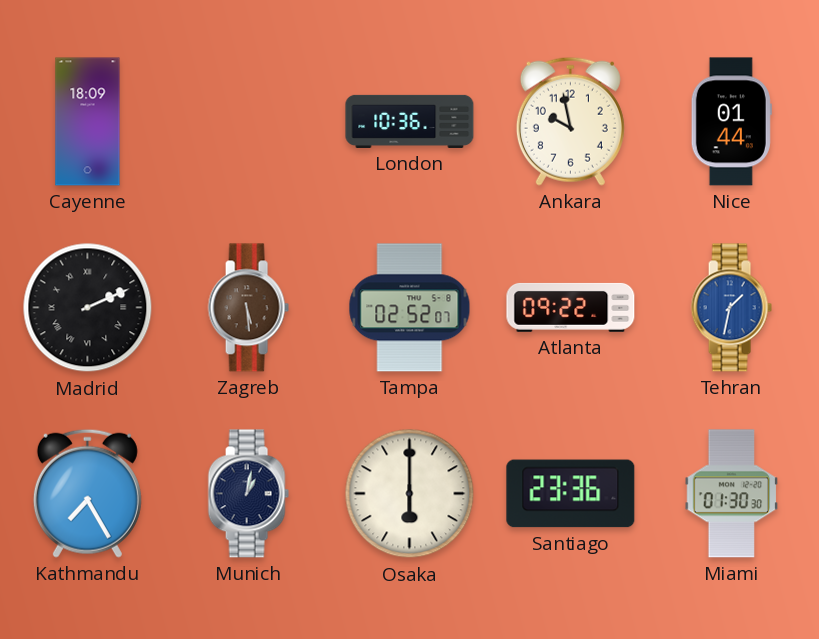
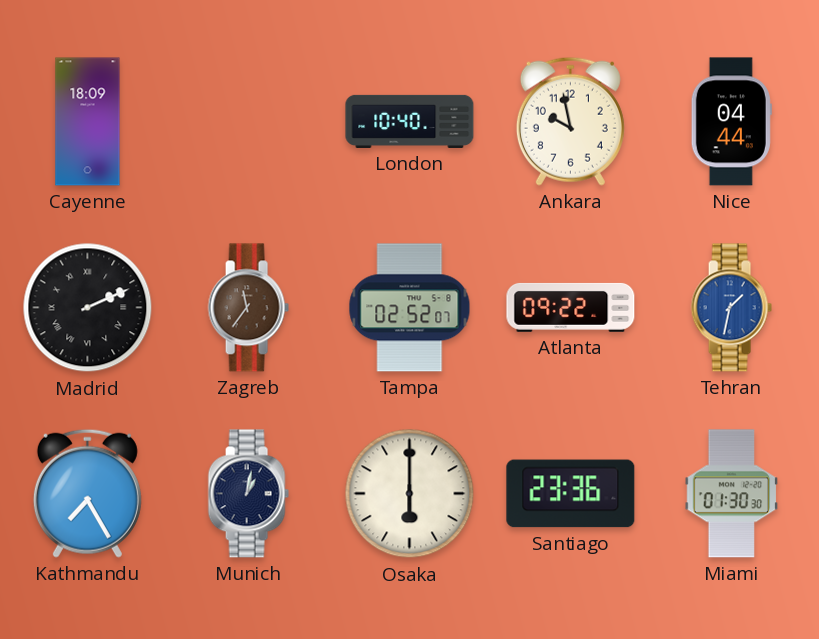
London: 10:36 -> 10:40 (410, 121)
Nice: 01:44 -> 04:44 (731, 122)
Zagreb: 5:29 -> 11:36 (248, 308)
